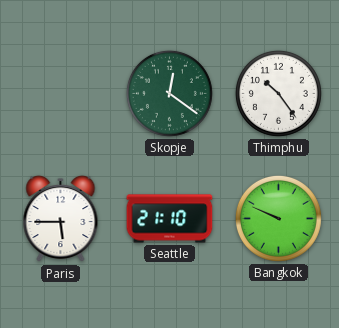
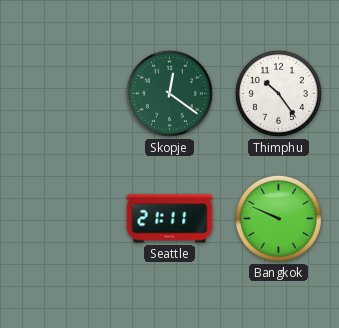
Paris: 5:45 -> none (61, 219)
Seattle: 21:10 -> 21:11 (170, 219)
